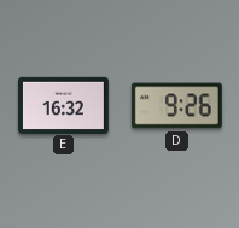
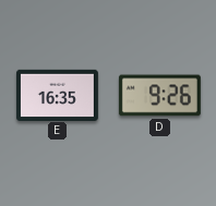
E: 16:32 -> 16:35 (57, 95)
